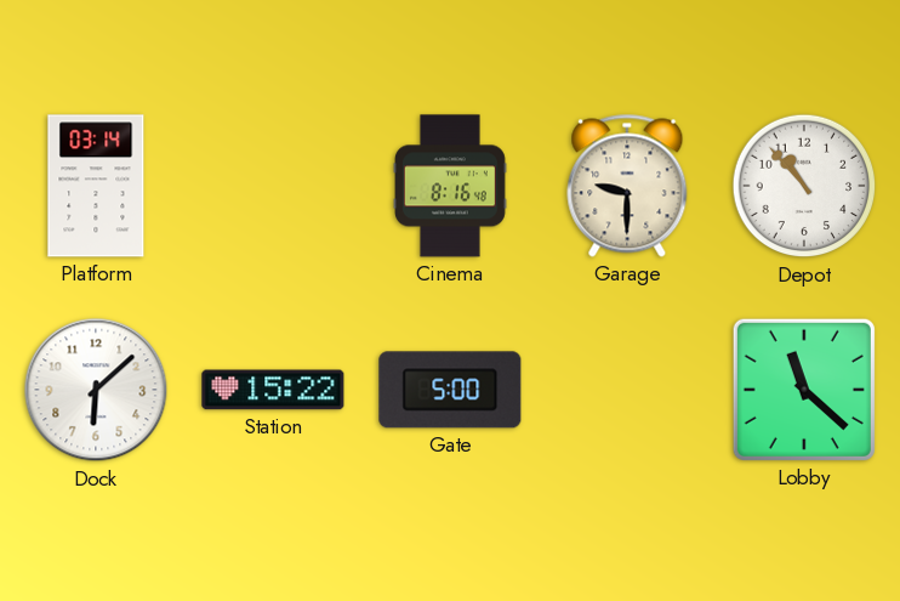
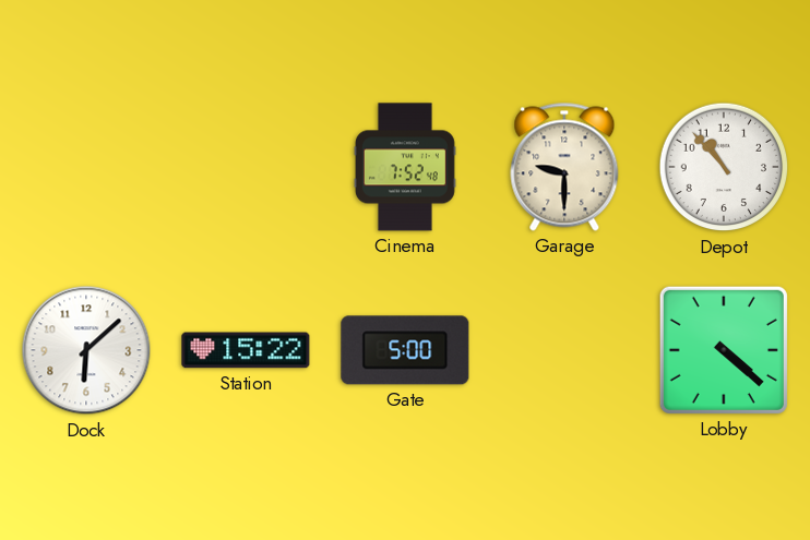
Platform: 03:14 -> none (96, 186)
Cinema: 8:16 -> 7:52 (405, 167)
Lobby: 11:22 -> 4:22 (724, 350)
